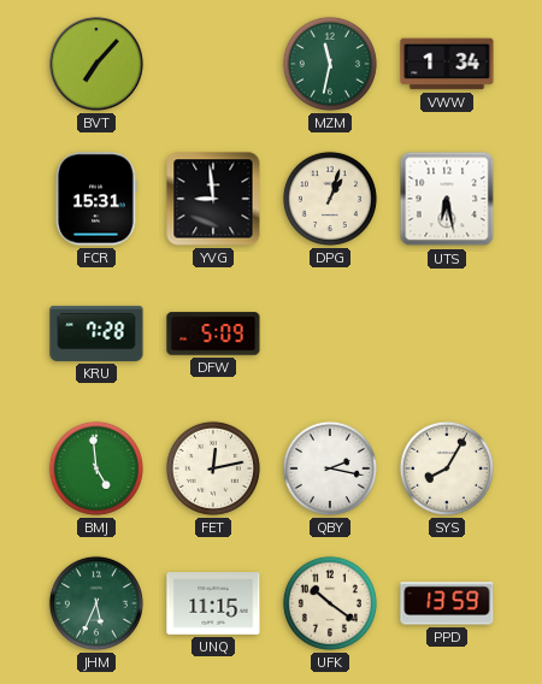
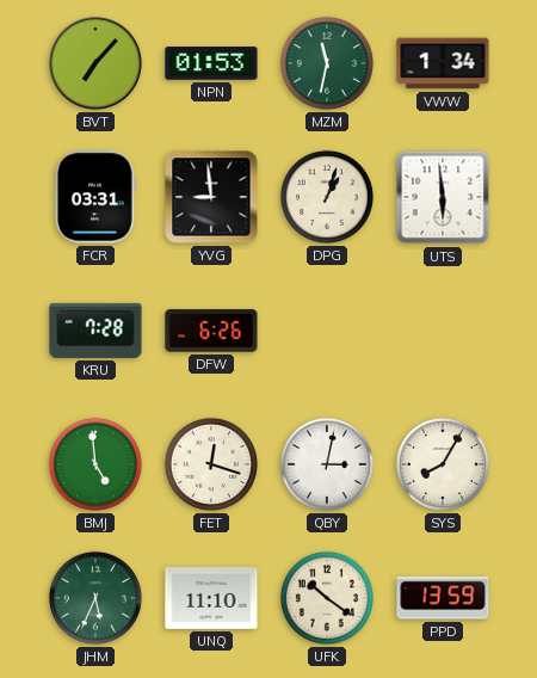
NPN: none -> 01:53 (211, 63)
FCR: 15:31 -> 03:31 (95, 197)
UTS: 6:28 -> 5:59 (443, 197)
DFW: 5:09 -> 6:26 (211, 331)
FET: 12:13 -> 12:18 (211, 464)
QBY: 2:17 -> 3:02 (327, 464)
UNQ: 11:15 -> 11:10 (211, 598)
